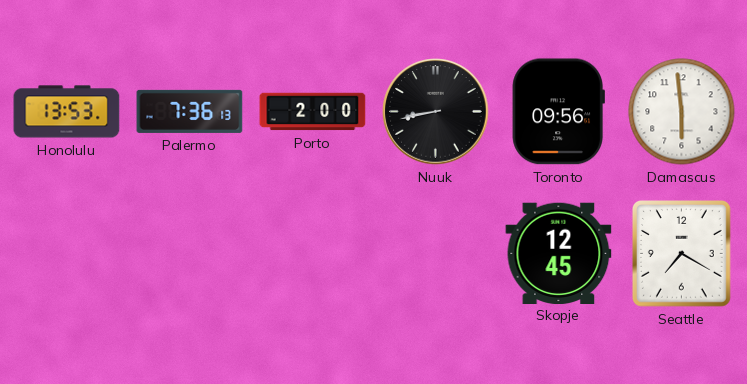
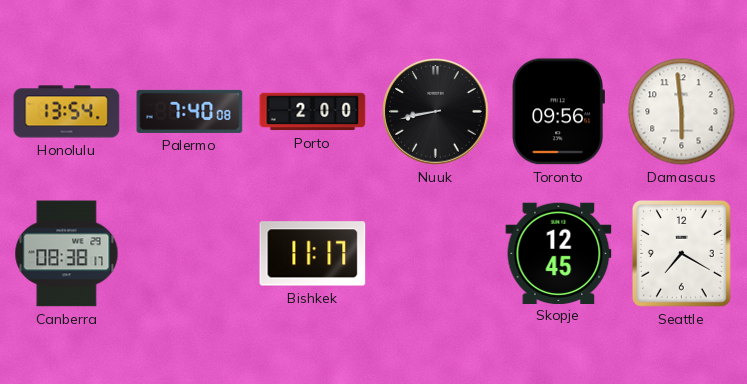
Honolulu: 13:53 -> 13:54 (67, 112)
Palermo: 7:36 -> 7:40 (190, 111)
Canberra: none -> 08:38 (67, 254)
Bishkek: none -> 11:17 (313, 254)
